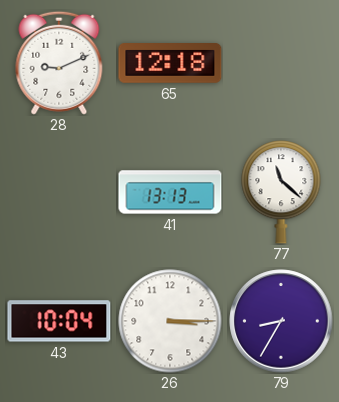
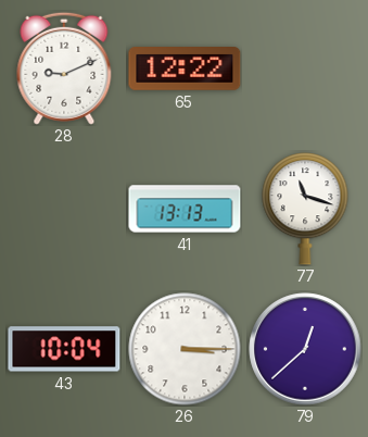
65: 12:18 -> 12:22 (185, 70)
77: 11:22 -> 11:18 (305, 209)
79: 8:35 -> 12:38 (305, 349)
